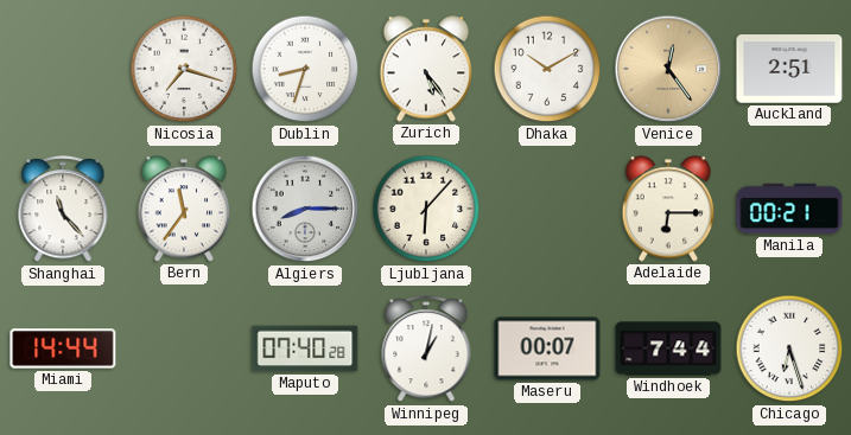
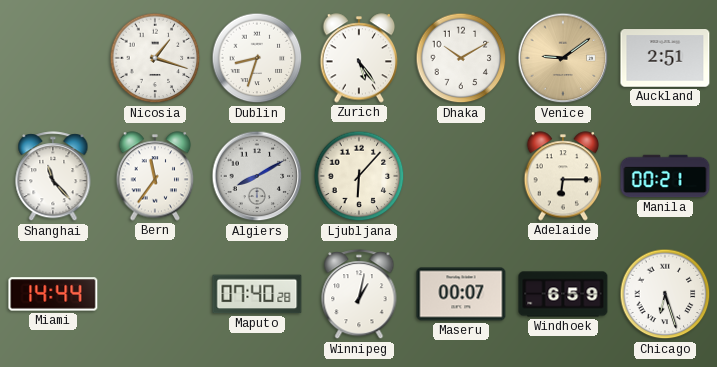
Nicosia: 7:18 -> 1:18 (155, 58)
Venice: 12:24 -> 9:09 (563, 58)
Algiers: 8:15 -> 8:10 (257, 176)
Windhoek: 7:44 -> 6:59 (563, 294)
